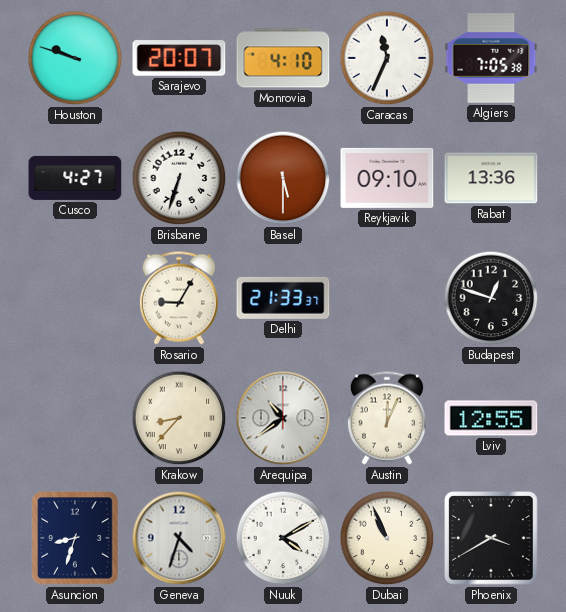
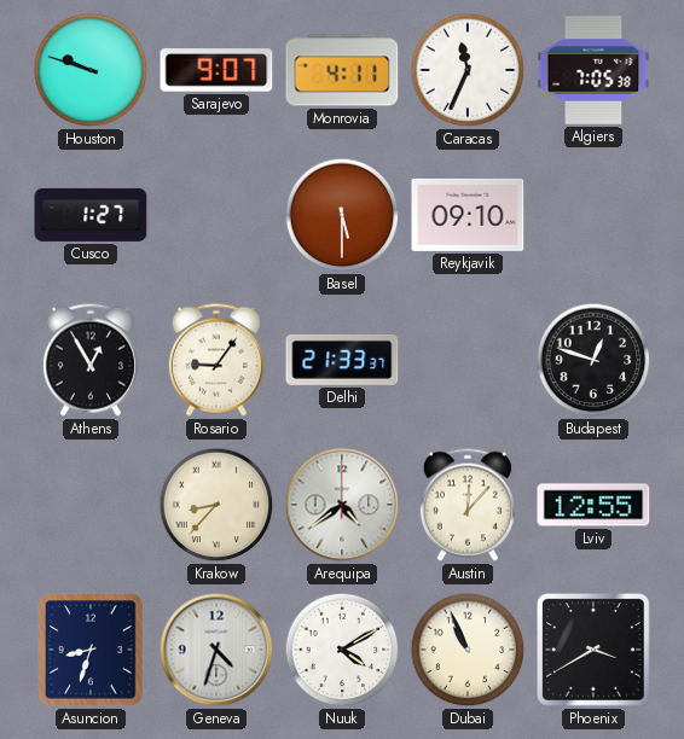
Sarajevo: 20:07 -> 9:07 (216, 70)
Monrovia: 4:10 -> 4:11 (342, 70)
Cusco: 4:27 -> 1:27 (91, 215)
Brisbane: 6:33 -> none (179, 178)
Rabat: 13:36 -> none (491, 178)
Athens: none -> 12:55 (91, 360)
Rosario: 9:05 -> 9:06 (216, 360)
Arequipa: 10:39 -> 4:39 (342, 505)
Austin: 12:04 -> 12:07 (468, 505)
